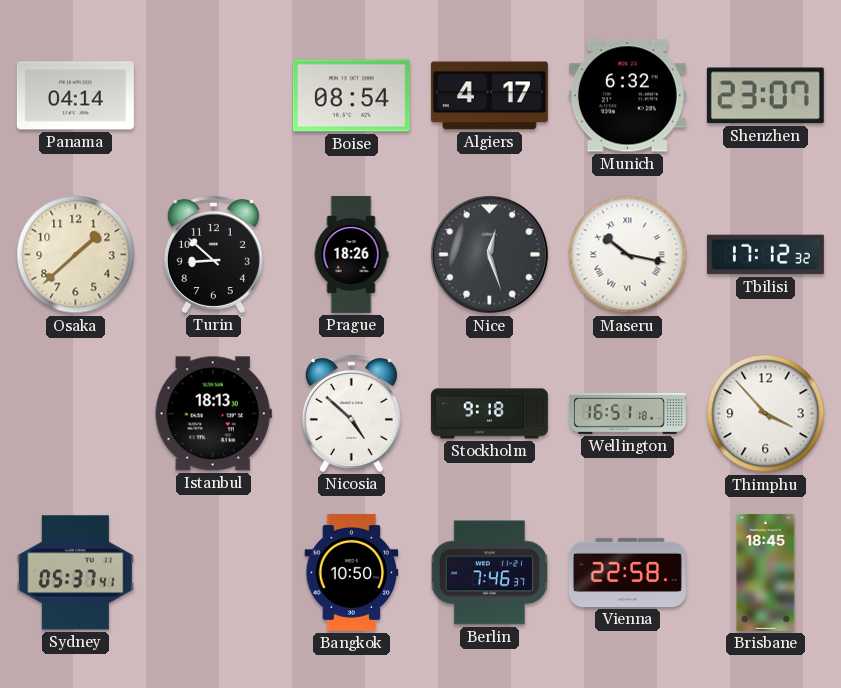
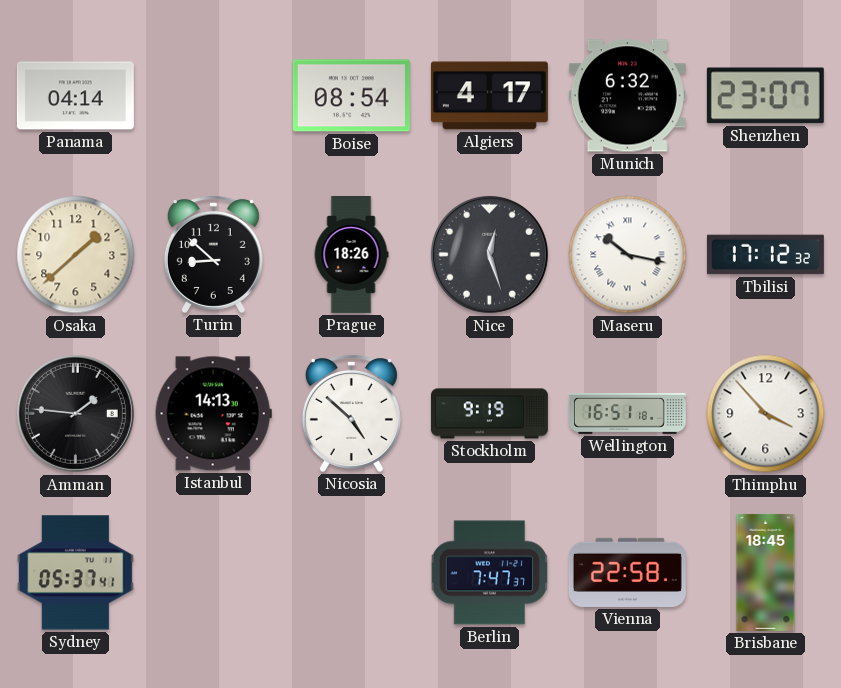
Amman: none -> 1:46 (75, 413)
Istanbul: 18:13 -> 14:13 (213, 414)
Stockholm: 9:18 -> 9:19 (489, 414)
Bangkok: 10:50 -> none (352, 572)
Berlin: 7:46 -> 7:47 (490, 573)
